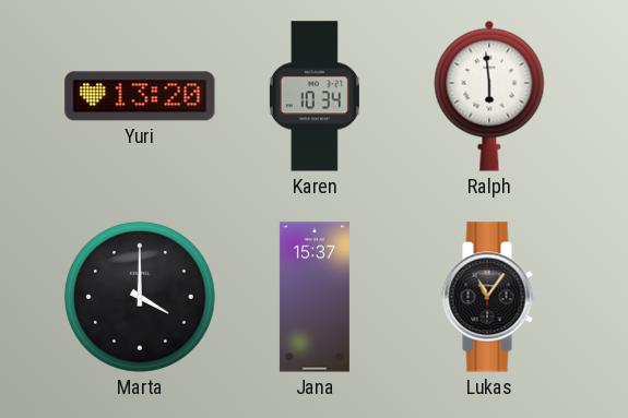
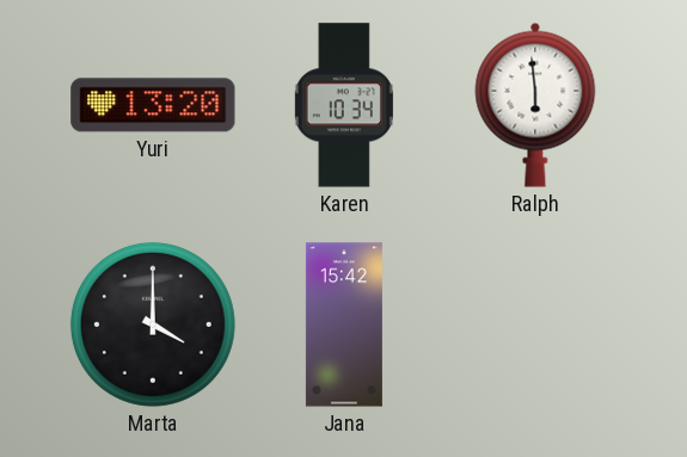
Jana: 15:37 -> 15:42 (344, 325)
Lukas: 11:06 -> none (489, 297)
